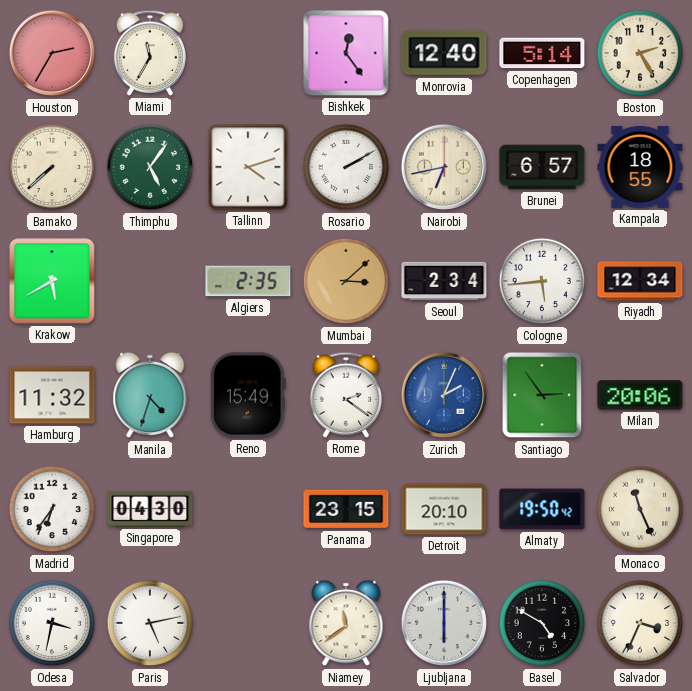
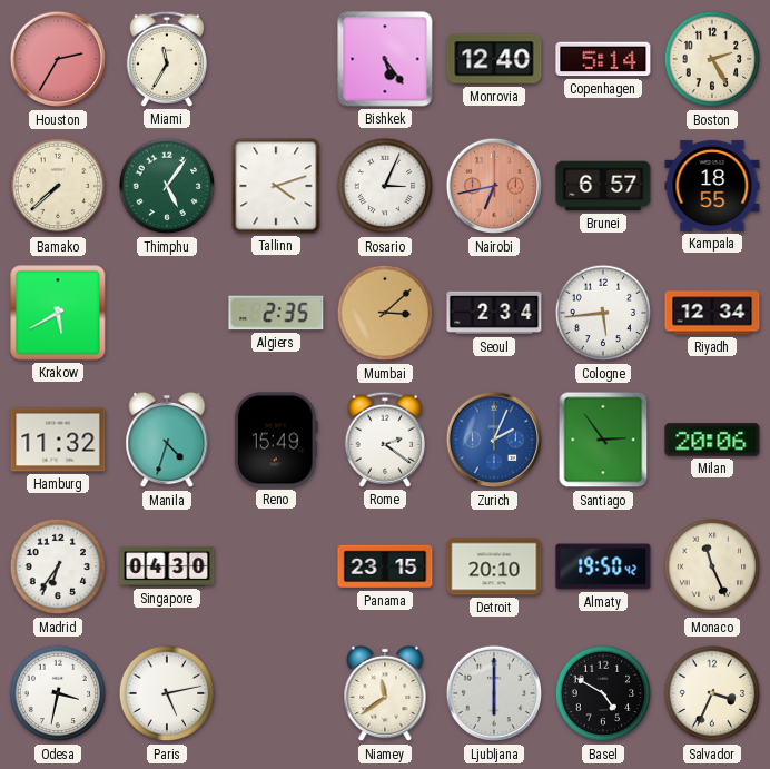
Bishkek: 12:24 -> 5:24 (385, 59)
Rosario: 2:10 -> 3:04 (385, 186)
Nairobi dial: cream -> salmon (494, 186)
